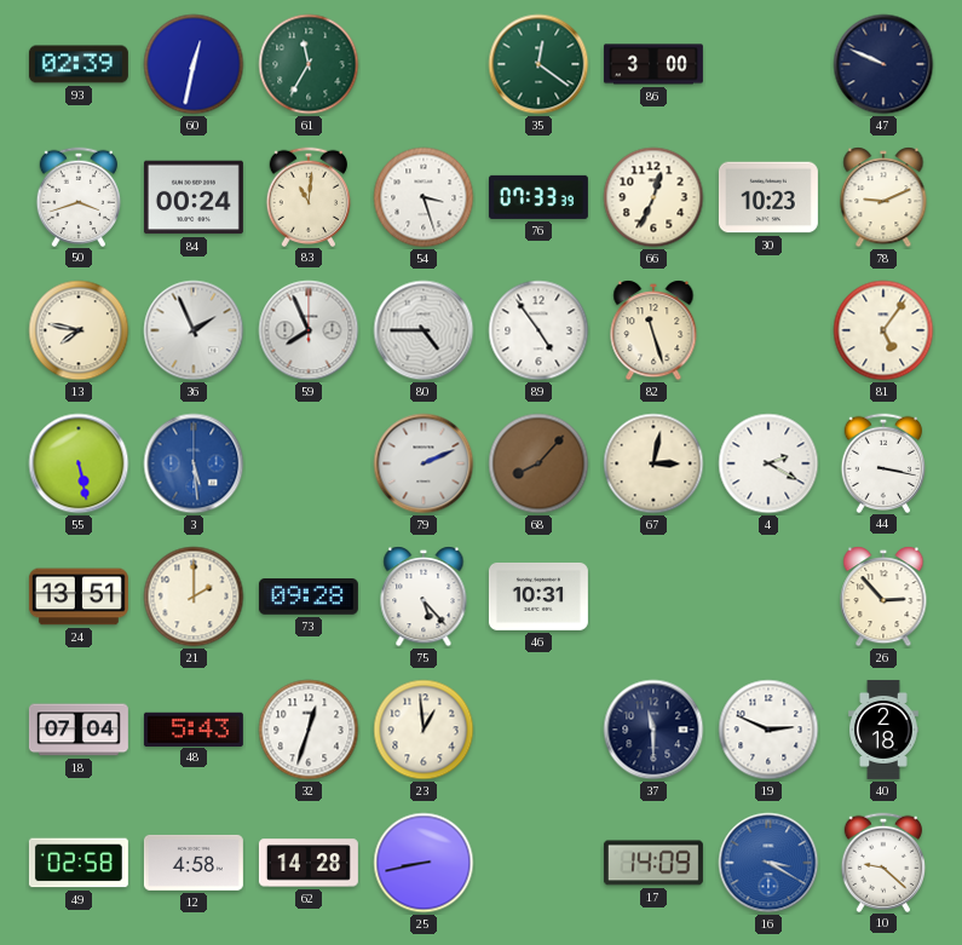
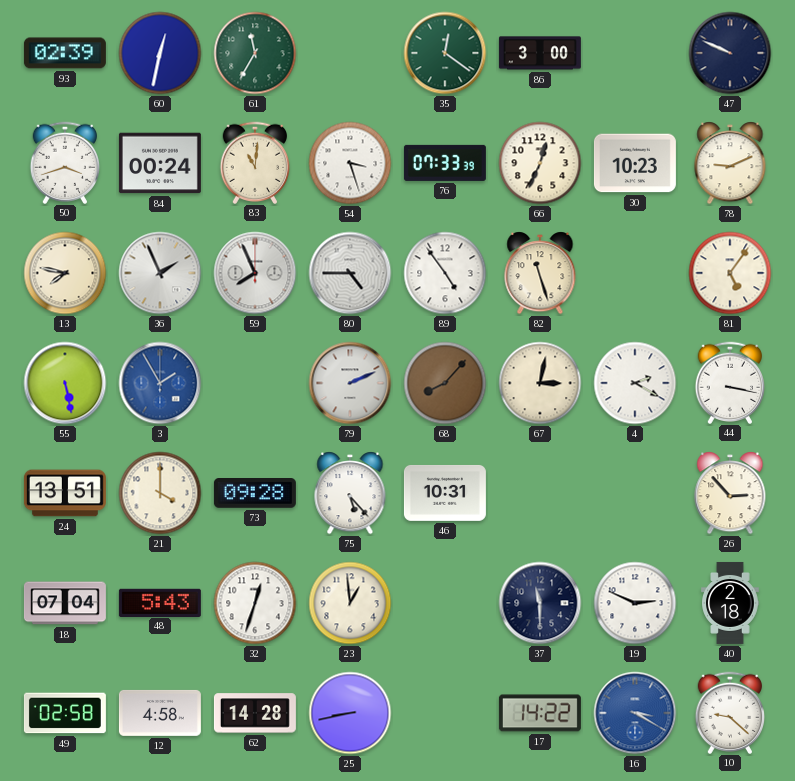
3: 5:29 -> 1:55 (160, 383)
21: 2:00 -> 4:00 (160, 493)
17: 14:09 -> 14:22 (540, 713)
